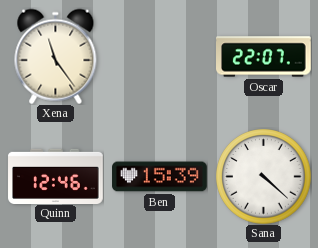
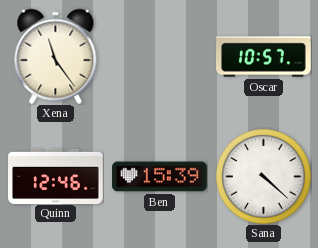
Oscar: 22:07 -> 10:57 (264, 57)
